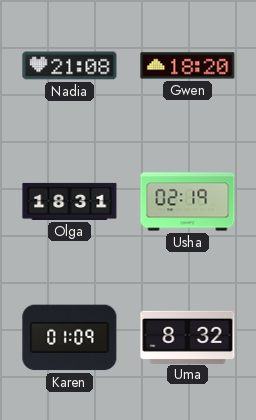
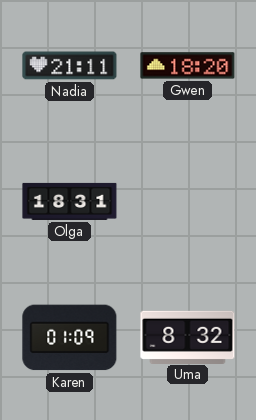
Nadia: 21:08 -> 21:11 (70, 66)
Usha: 02:19 -> none (188, 202)
